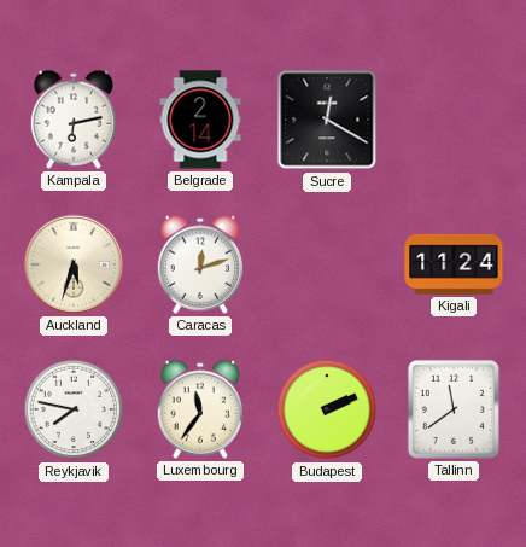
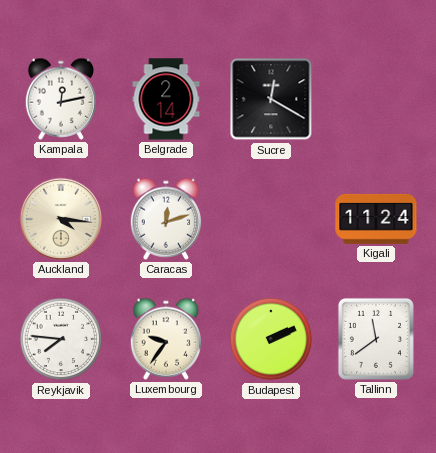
Kampala: 6:13 -> 12:13 (61, 99)
Auckland: 5:33 -> 4:16 (61, 219)
Reykjavik: 7:47 -> 7:46 (61, 339)
Luxembourg: 11:36 -> 9:36 (166, 339)
